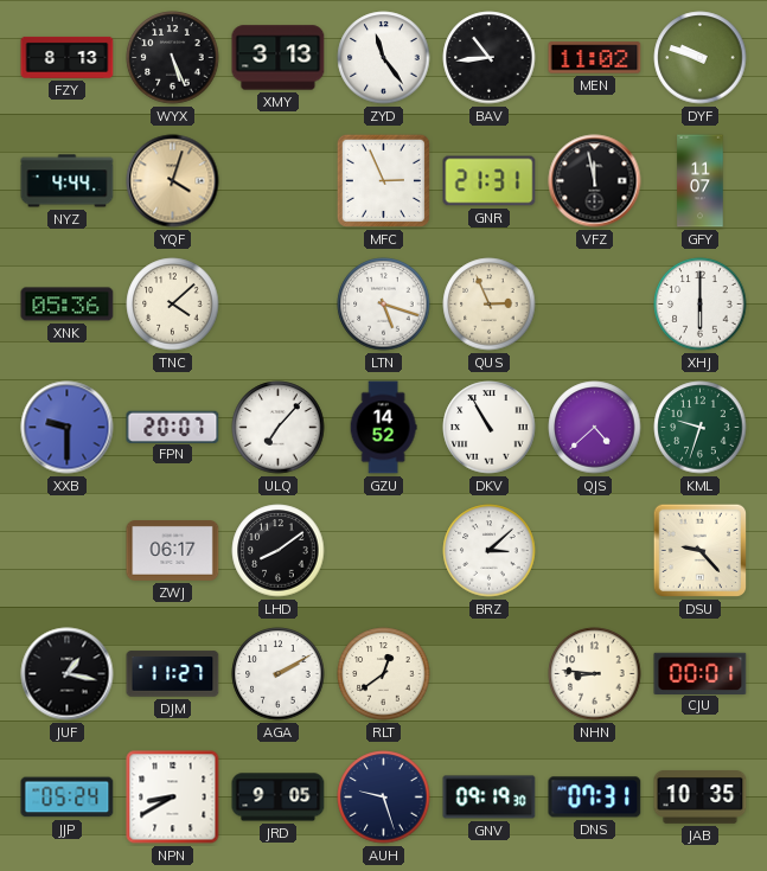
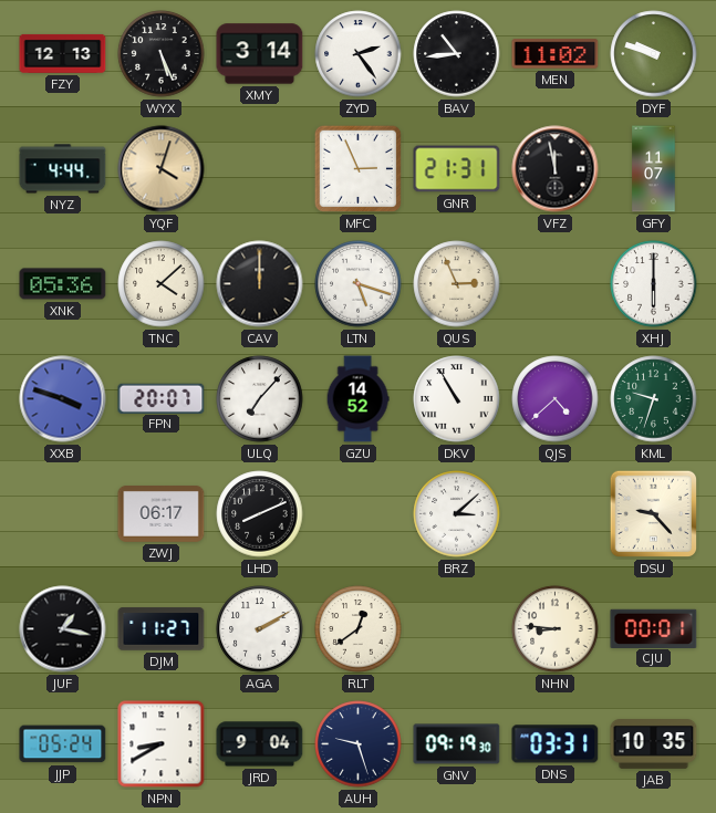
FZY: 8:13 -> 12:13 (63, 53)
XMY: 3:13 -> 3:14 (260, 54)
ZYD: 11:24 -> 2:24 (359, 54)
CAV: none -> 12:00 (260, 284)
XXB: 9:30 -> 3:48 (63, 399)
LHD: 8:09 -> 8:11 (260, 514)
JRD: 9:05 -> 9:04 (260, 744)
DNS: 07:31 -> 03:31 (556, 744)
